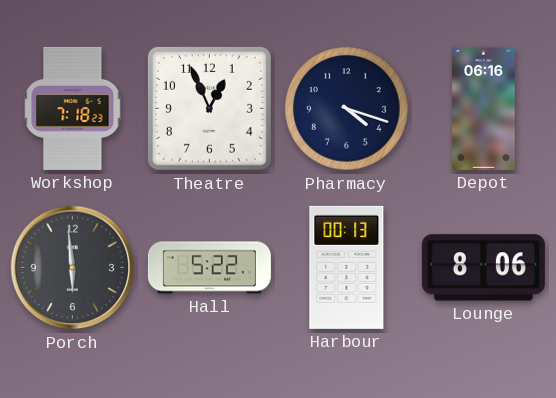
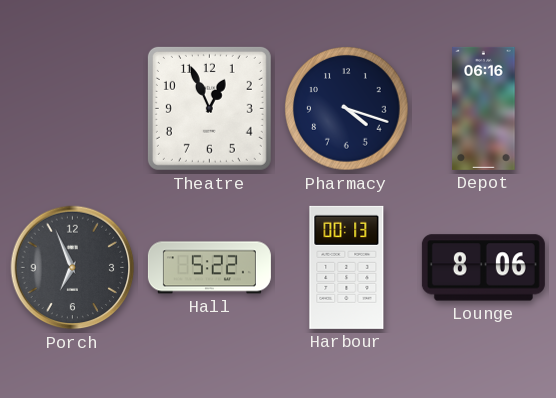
Workshop: 7:18 -> none (73, 108)
Porch: 5:59 -> 6:56 (73, 268)
